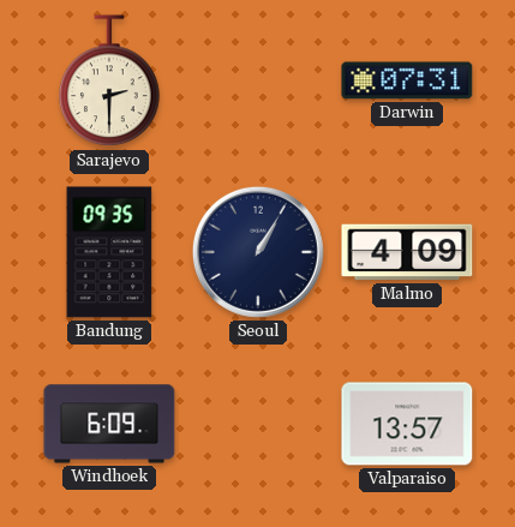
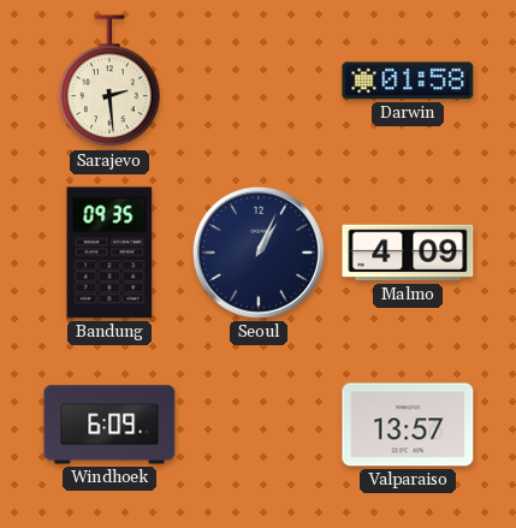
Sarajevo: 2:30 -> 2:29 (109, 82)
Darwin: 07:31 -> 01:58 (408, 81)
Seoul: 1:05 -> 1:04 (259, 253)
